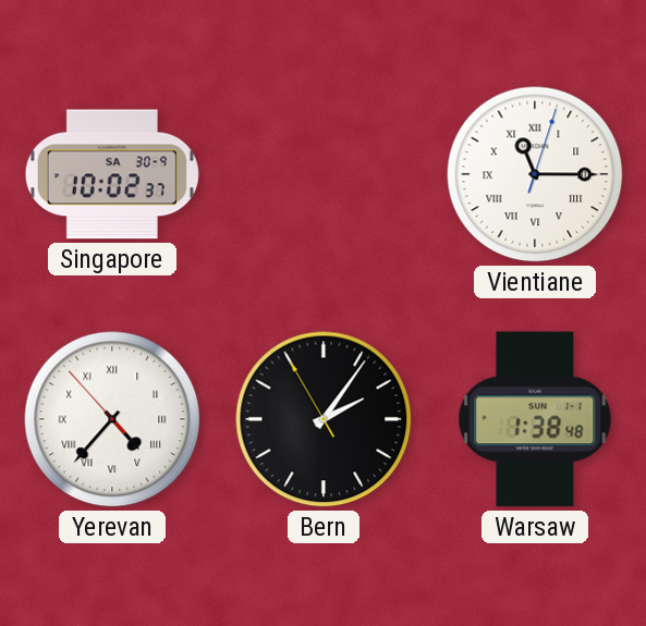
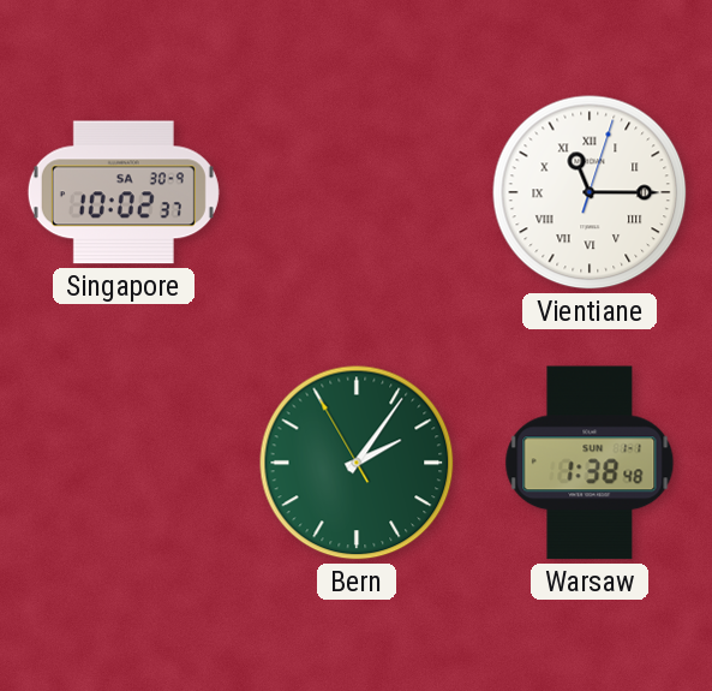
Yerevan: 4:36 -> none (112, 419)
Bern dial: black -> green (357, 463)
